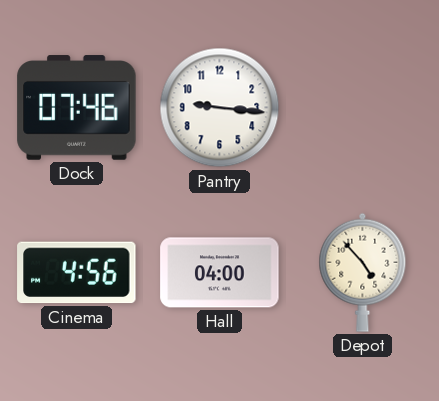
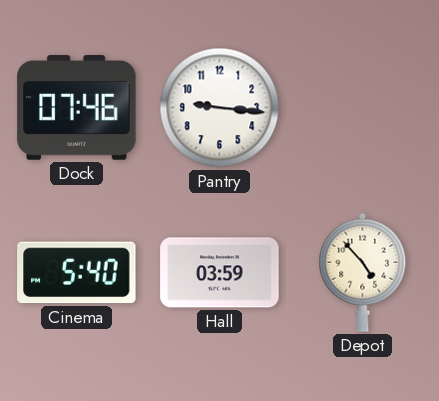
Cinema: 4:56 -> 5:40 (77, 273)
Hall: 04:00 -> 03:59 (220, 273)
